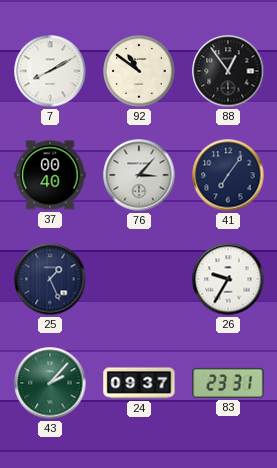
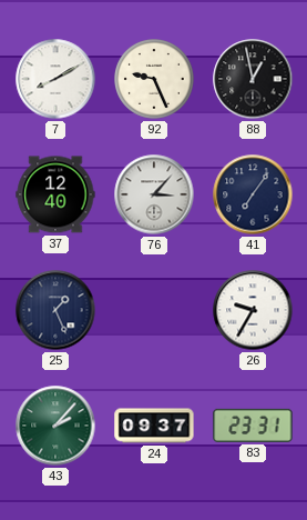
92: 10:51 -> 9:26 (155, 80)
88: 12:54 -> 12:58 (253, 79)
37: 00:40 -> 12:40 (55, 194)
